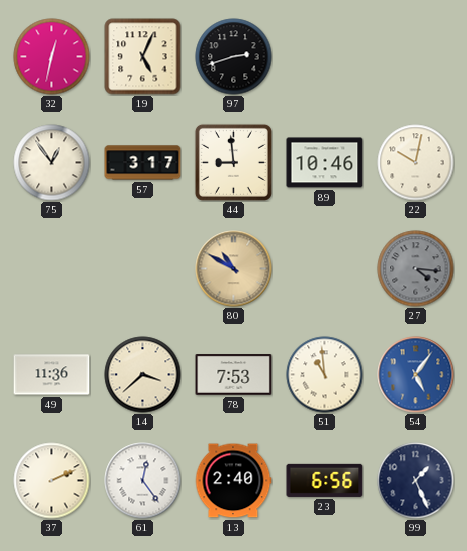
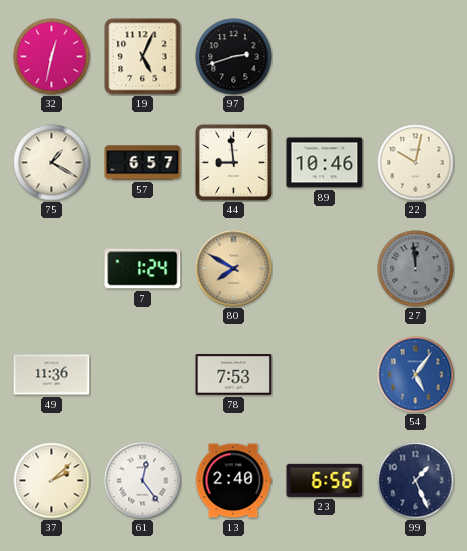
75: 12:54 -> 1:20 (52, 163)
57: 3:17 -> 6:57 (143, 163)
7: none -> 1:24 (143, 269)
80: 10:50 -> 7:50 (234, 269)
27: 4:16 -> 11:59 (416, 269)
14: 3:38 -> none (143, 375)
51: 10:59 -> none (325, 375)
37: 2:11 -> 2:08 (52, 481)
